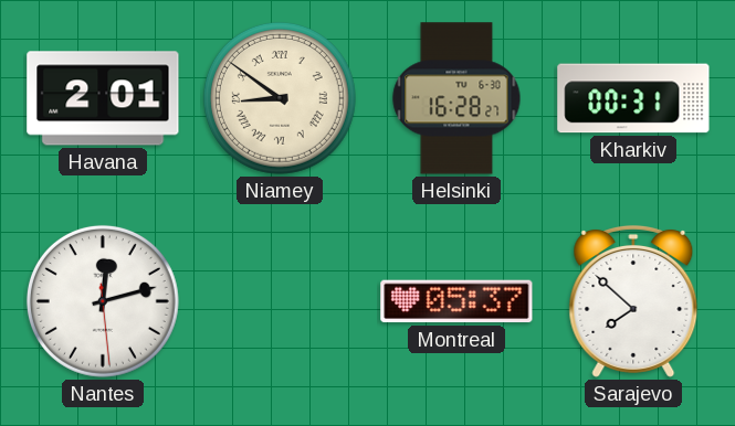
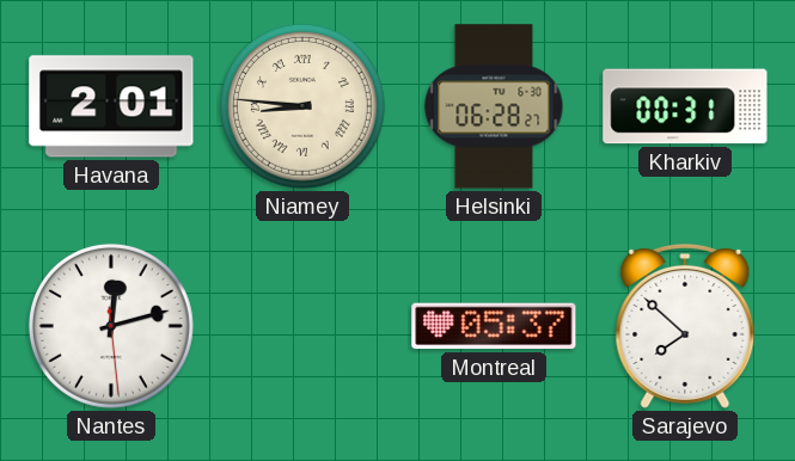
Niamey: 8:51 -> 8:46 (302, 106)
Helsinki: 16:28 -> 06:28 (494, 106)
